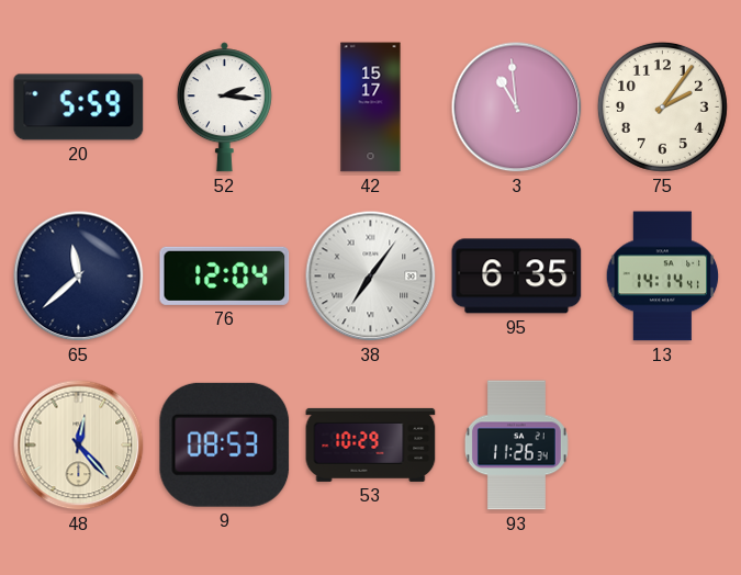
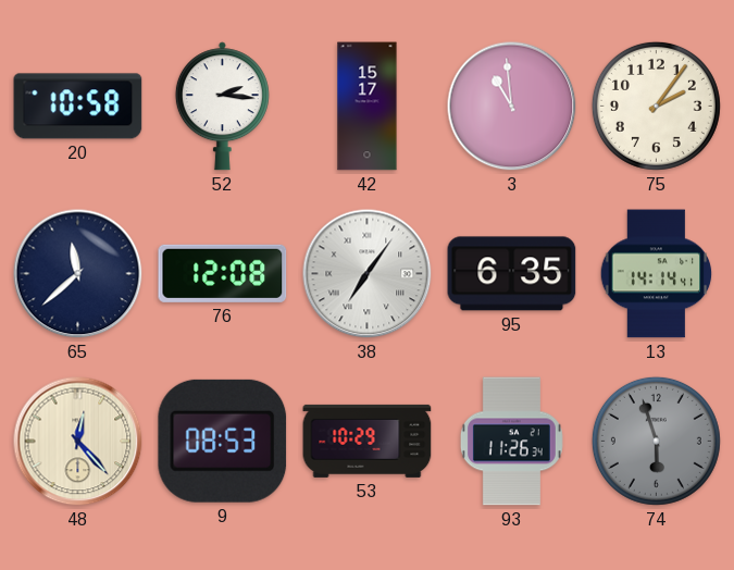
20: 5:59 -> 10:58 (78, 107)
76: 12:04 -> 12:08 (223, 273)
74: none -> 5:57 (656, 441)
